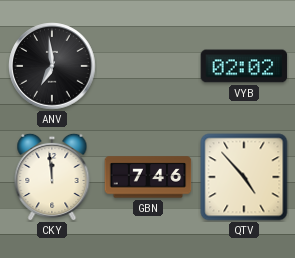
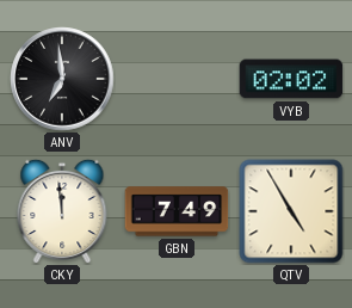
GBN: 7:46 -> 7:49 (177, 211)
QTV: 4:53 -> 4:55 (291, 211)
